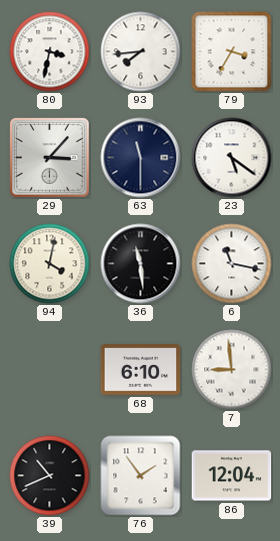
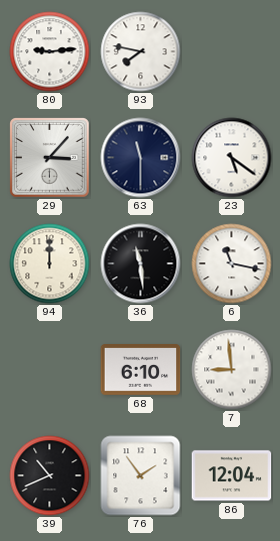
80: 3:32 -> 9:14 (50, 52)
93: 7:44 -> 7:47 (141, 52)
79: 3:35 -> none (232, 52)
94: 4:02 -> 12:00 (50, 264)
